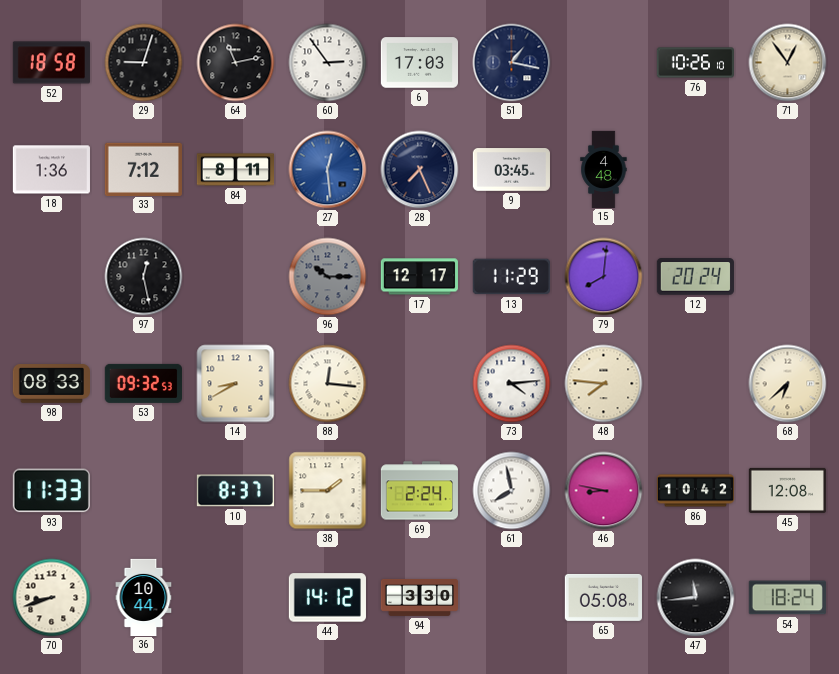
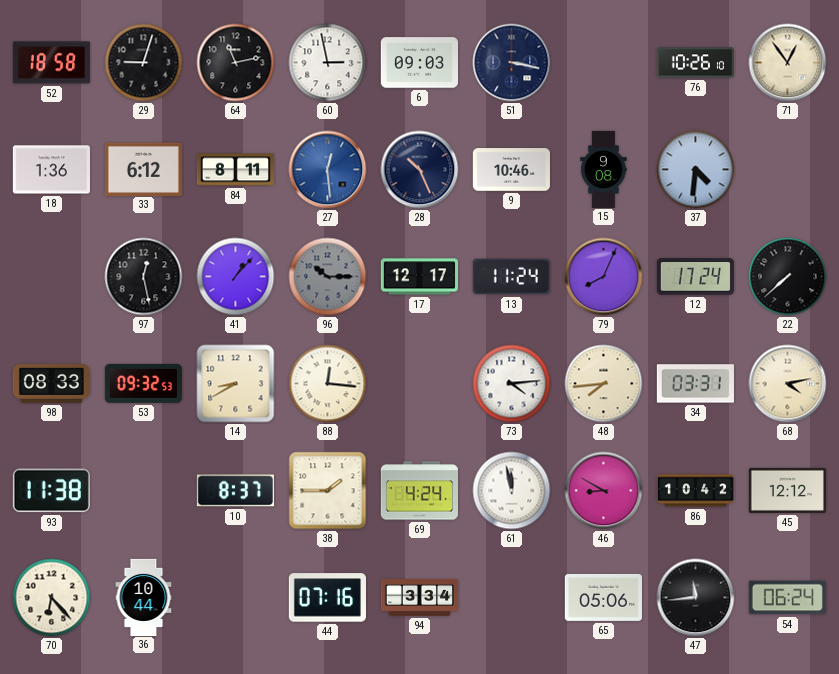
60: 2:54 -> 2:58 (328, 63)
6: 17:03 -> 09:03 (419, 63)
51: 1:17 -> 3:17 (512, 63)
33: 7:12 -> 6:12 (143, 169)
28: 7:26 -> 10:26 (420, 170)
9: 03:45 -> 10:46 (511, 170)
15: 4:48 -> 9:08 (604, 169)
37: none -> 4:31 (696, 170)
41: none -> 1:07 (236, 277)
13: 11:29 -> 11:24 (511, 277)
79: 8:01 -> 8:04 (604, 277)
12: 20:24 -> 17:24 (695, 277)
22: none -> 7:38 (788, 277)
48: 7:46 -> 7:44 (604, 384)
34: none -> 03:31 (695, 384)
68: 6:38 -> 4:13 (788, 384)
93: 11:33 -> 11:38 (51, 491)
69: 2:24 -> 4:24 (419, 491)
61: 7:58 -> 11:58 (512, 491)
46: 8:47 -> 8:50 (604, 491)
45: 12:08 -> 12:12 (787, 490)
70: 8:42 -> 6:23 (52, 598)
44: 14:12 -> 07:16 (327, 598)
94: 3:30 -> 3:34 (419, 597)
65: 05:08 -> 05:06 (603, 597)
54: 18:24 -> 06:24 (787, 598)
